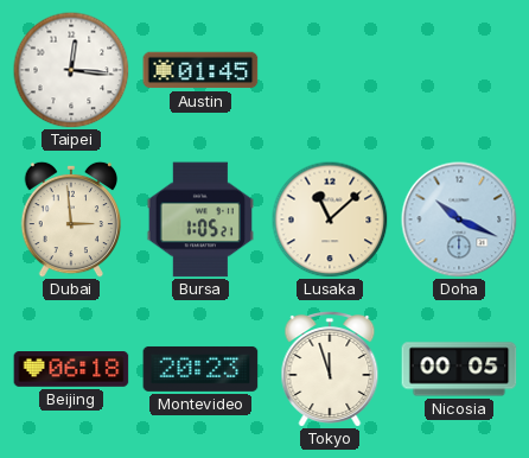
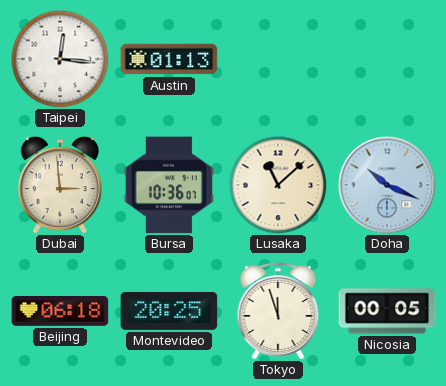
Austin: 01:45 -> 01:13 (169, 59)
Bursa: 1:05 -> 10:36 (168, 185)
Montevideo: 20:23 -> 20:25 (169, 311)
